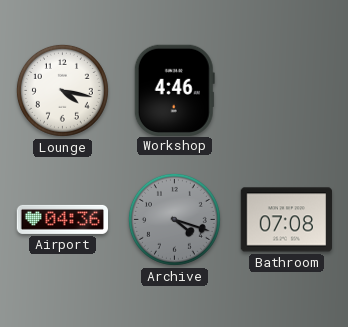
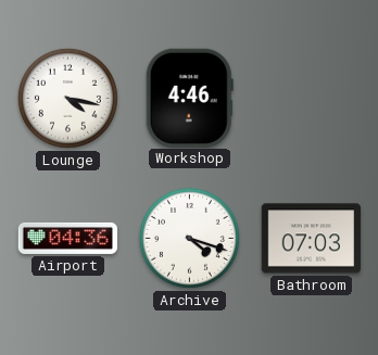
Archive dial: grey -> white (189, 238)
Bathroom: 07:08 -> 07:03 (311, 239)
